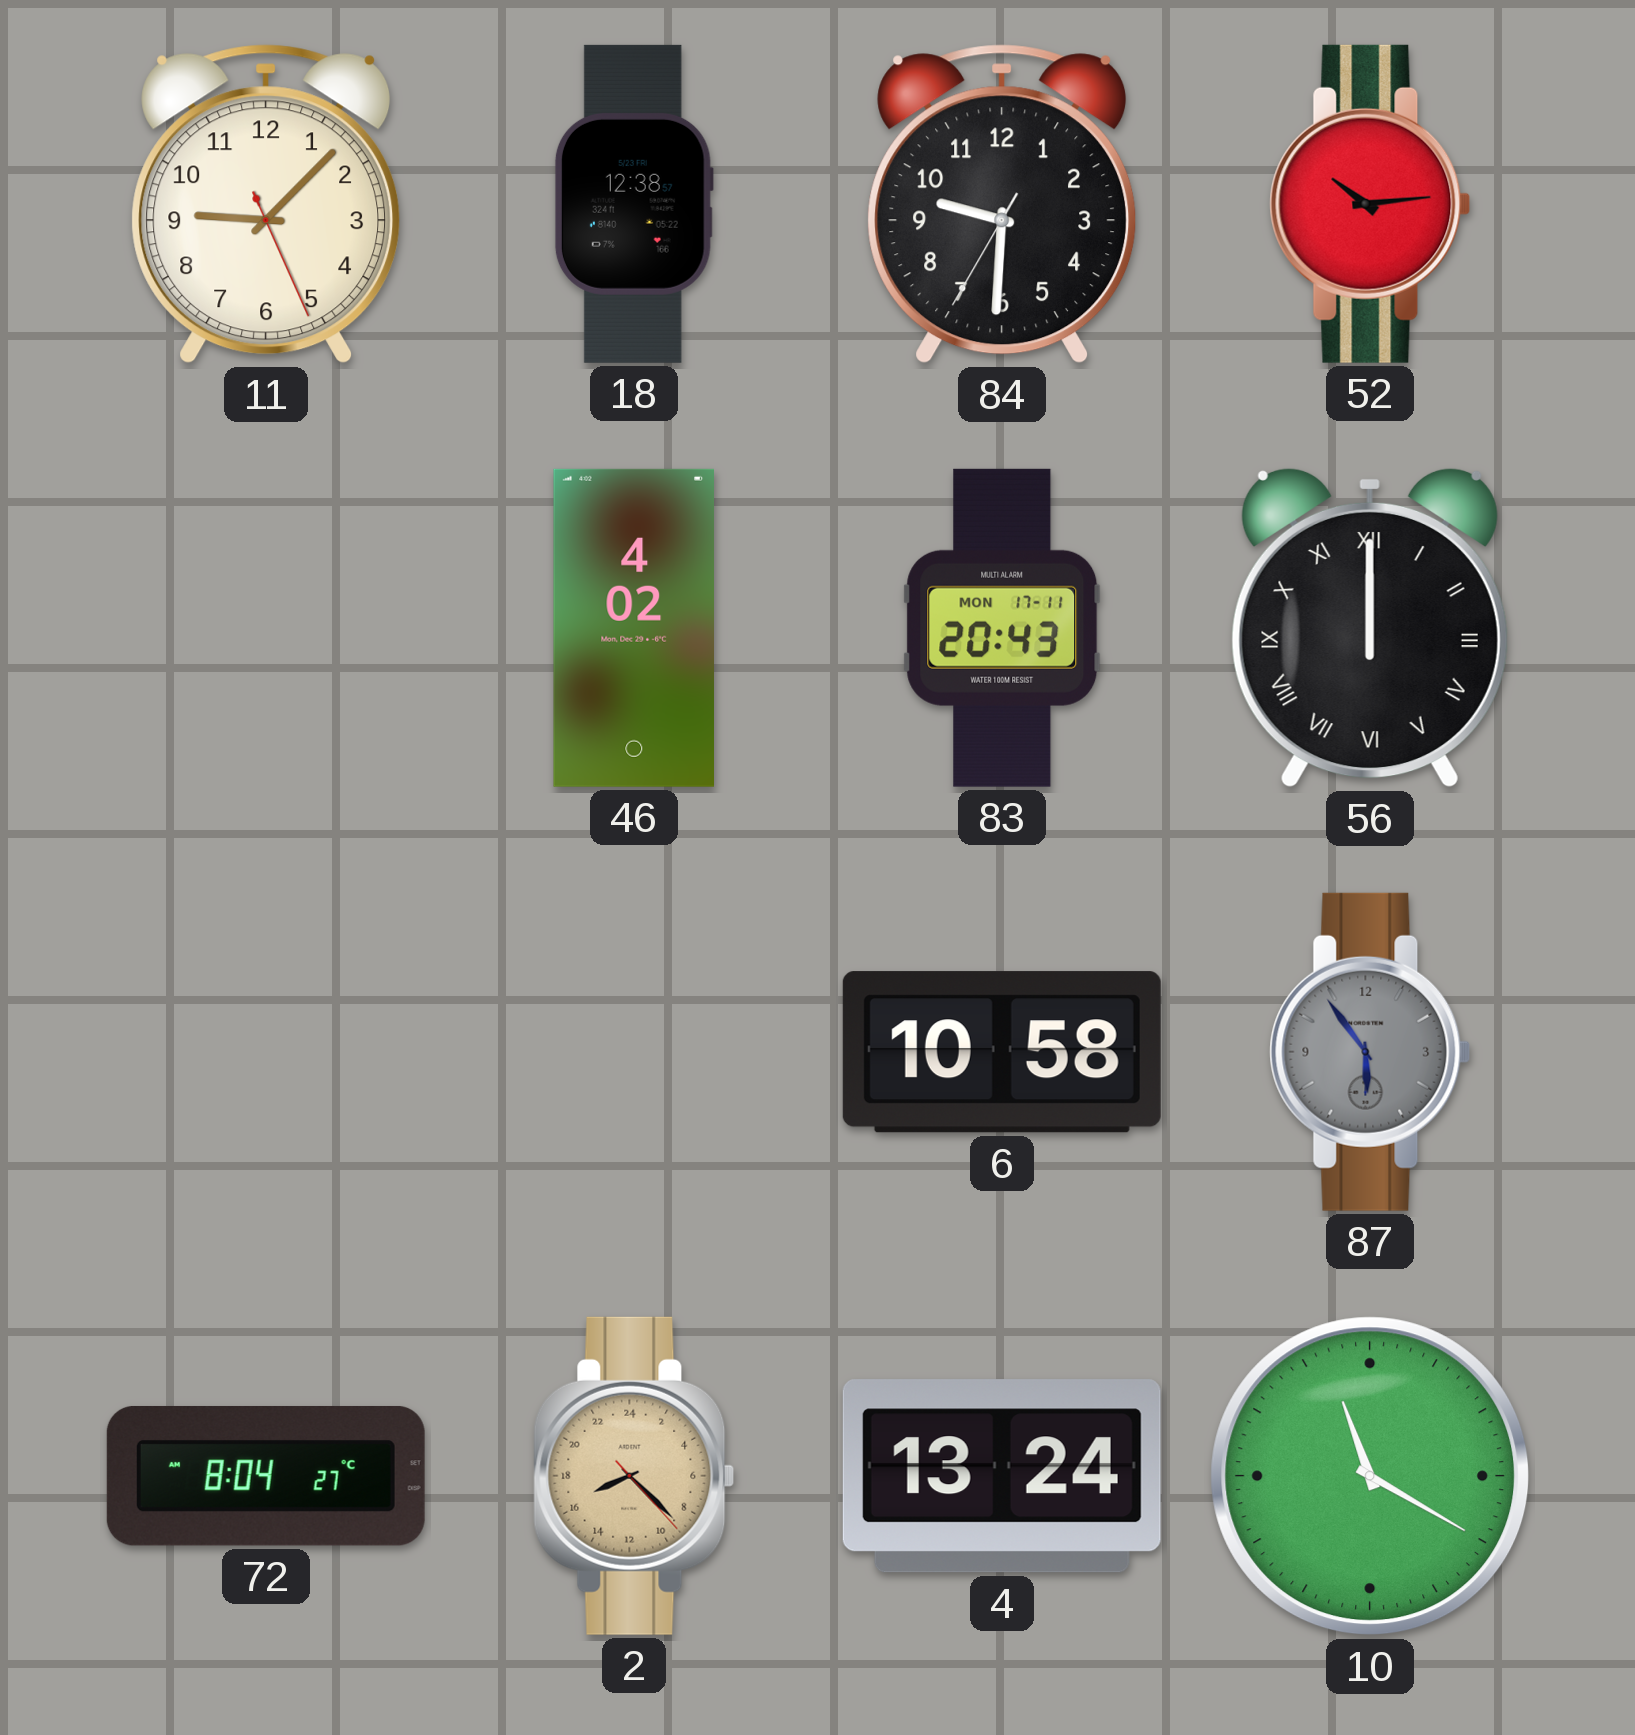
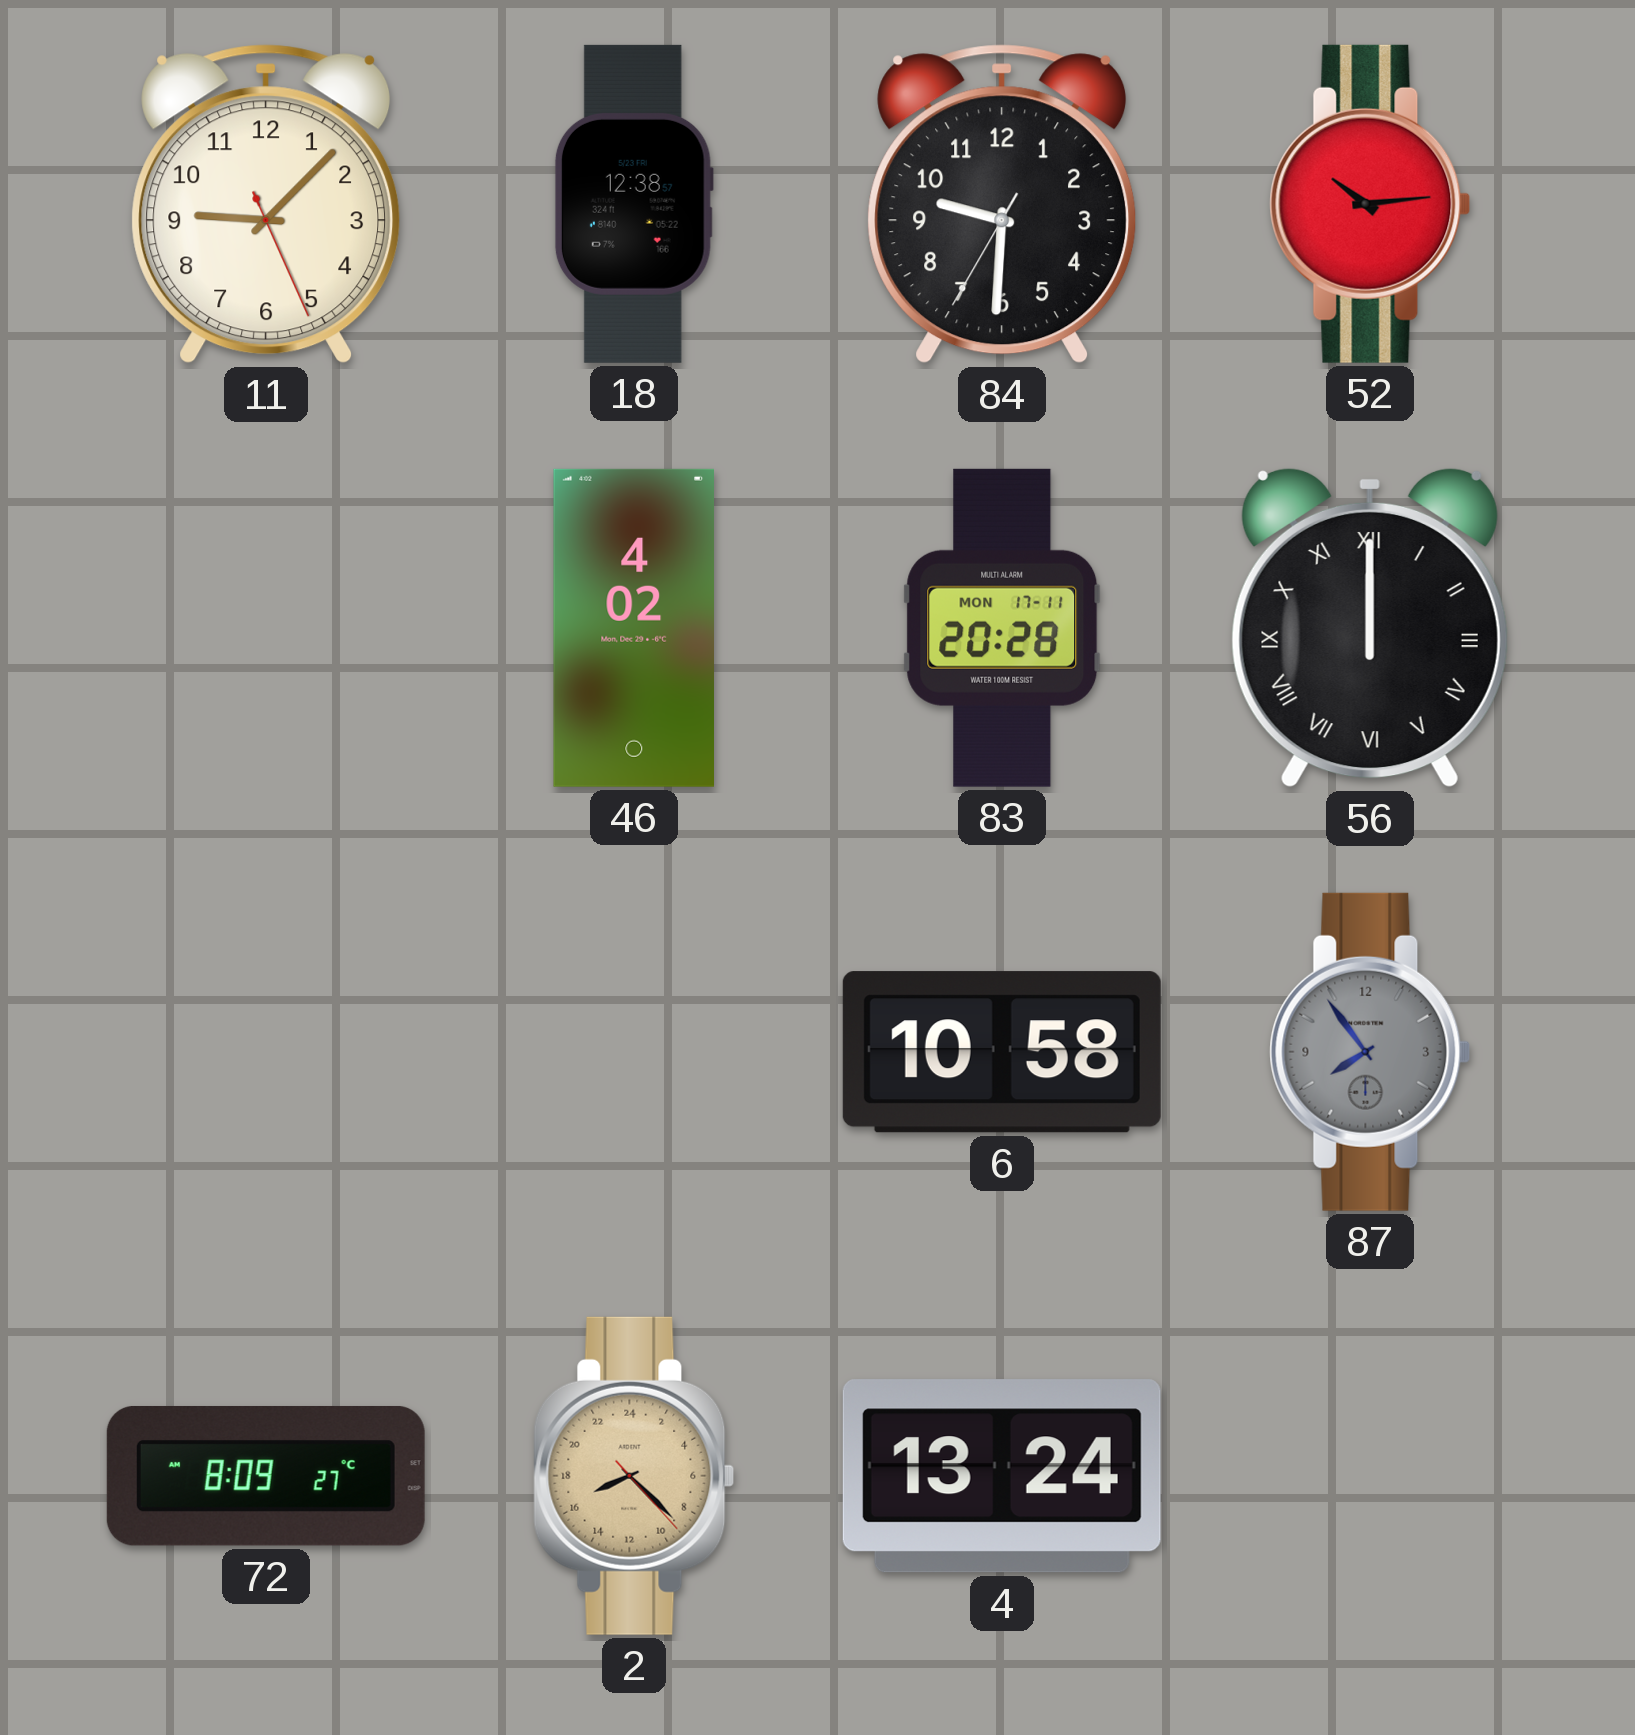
83: 20:43 -> 20:28 (1002, 628)
87: 5:54 -> 7:54 (1370, 1052)
72: 8:04 -> 8:09 (266, 1476)
10: 11:20 -> none (1370, 1476)
